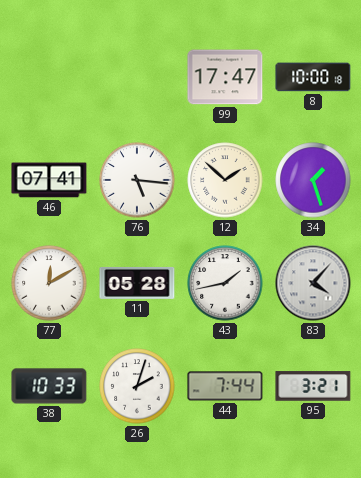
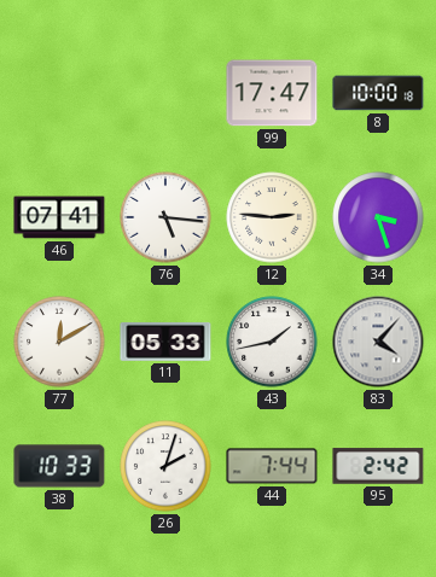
12: 1:52 -> 2:46 (272, 217)
34: 1:27 -> 3:27 (378, 217)
11: 05:28 -> 05:33 (165, 342)
95: 3:21 -> 2:42 (378, 466)
